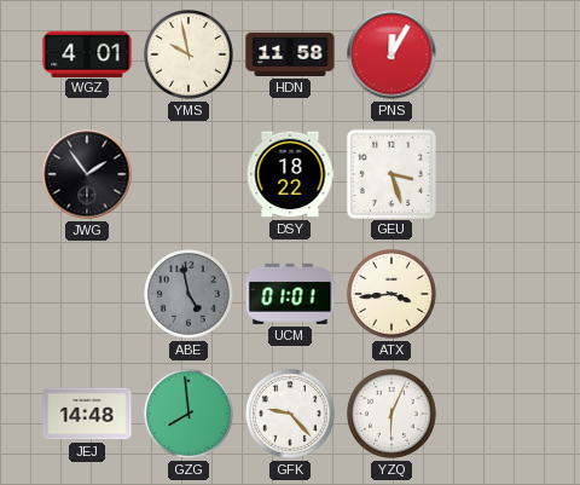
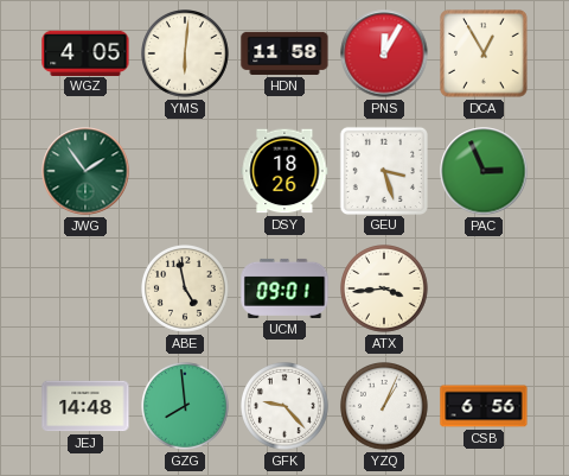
WGZ: 4:01 -> 4:05 (85, 52)
YMS: 9:58 -> 6:01 (186, 55)
DCA: none -> 12:55 (485, 55)
JWG dial: black -> green (85, 171)
DSY: 18:22 -> 18:26 (284, 171)
PAC: none -> 2:56 (484, 171)
ABE dial: grey -> cream (186, 290)
UCM: 01:01 -> 09:01 (284, 288)
YZQ: 6:04 -> 1:04 (385, 407)
CSB: none -> 6:56 (484, 406)
